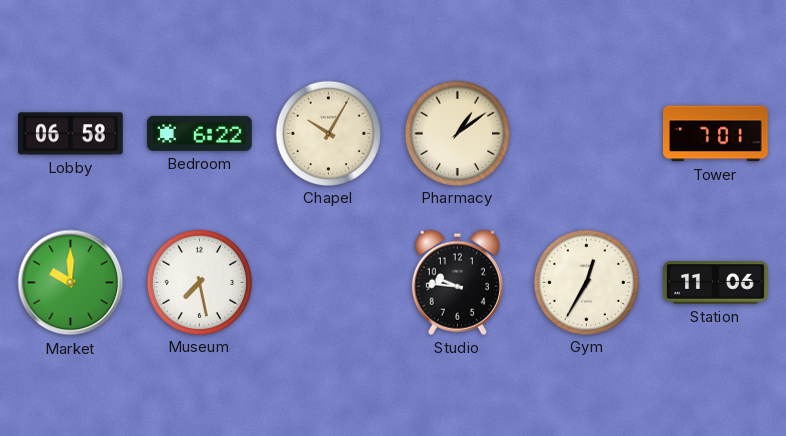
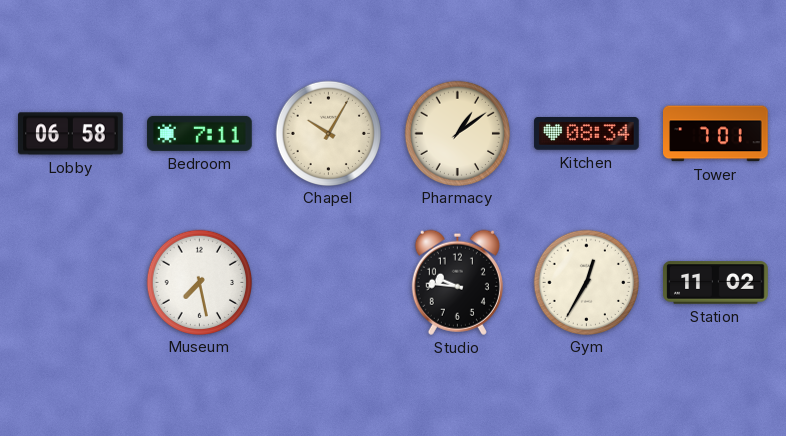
Bedroom: 6:22 -> 7:11 (200, 133)
Kitchen: none -> 08:34 (587, 134)
Market: 10:00 -> none (71, 283)
Station: 11:06 -> 11:02 (716, 283)
